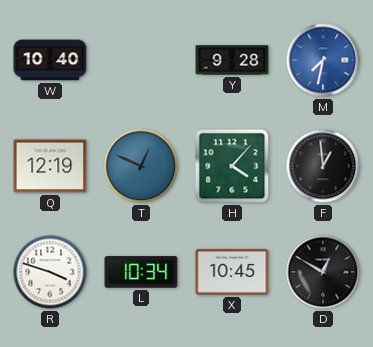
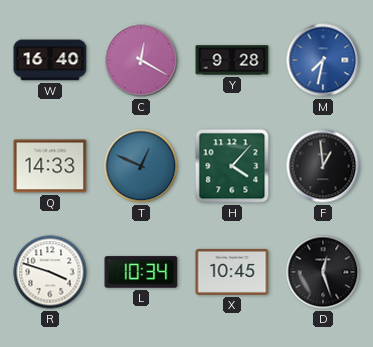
W: 10:40 -> 16:40 (50, 60)
C: none -> 12:20 (141, 60)
Q: 12:19 -> 14:33 (50, 166)
D: 12:50 -> 12:27 (323, 272)
